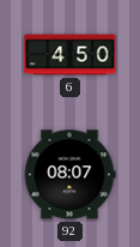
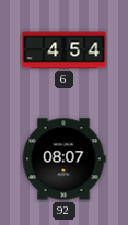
6: 4:50 -> 4:54 (65, 50)
